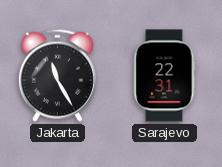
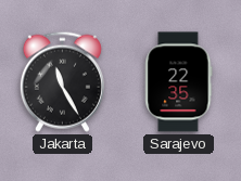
Sarajevo: 22:31 -> 22:35 (179, 82)
